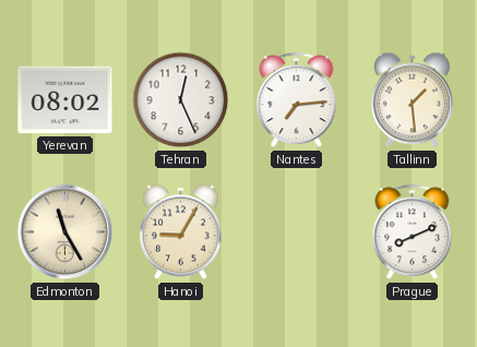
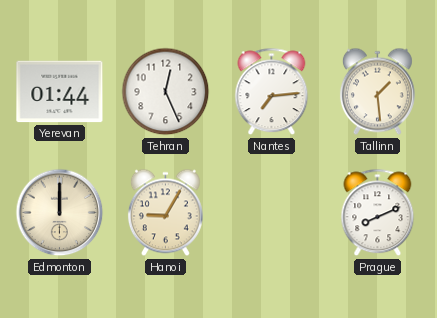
Yerevan: 08:02 -> 01:44 (60, 92)
Edmonton: 11:25 -> 12:00 (60, 213)
